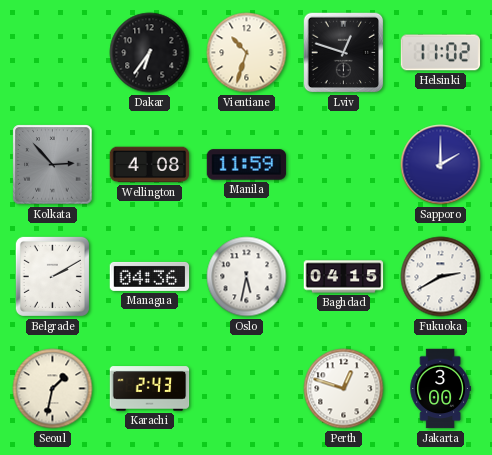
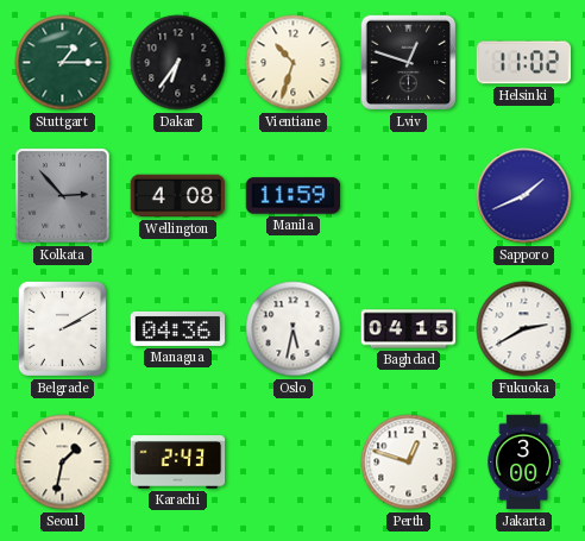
Stuttgart: none -> 1:15 (63, 63)
Sapporo: 2:00 -> 1:41 (524, 196)
